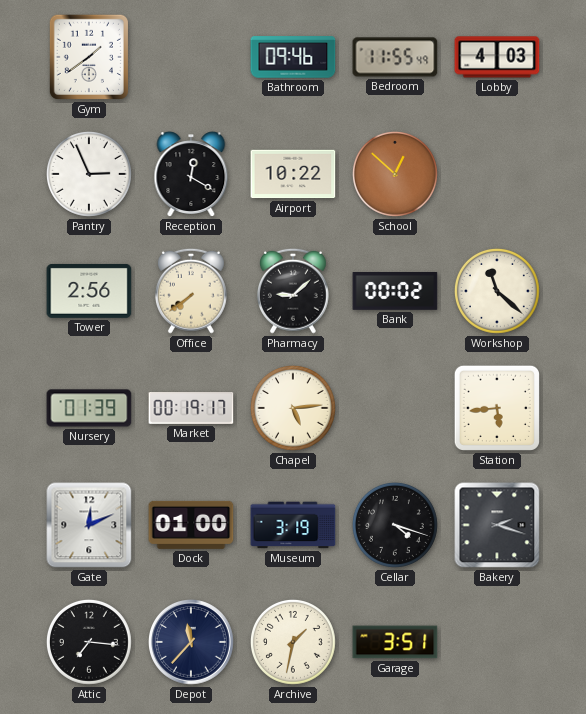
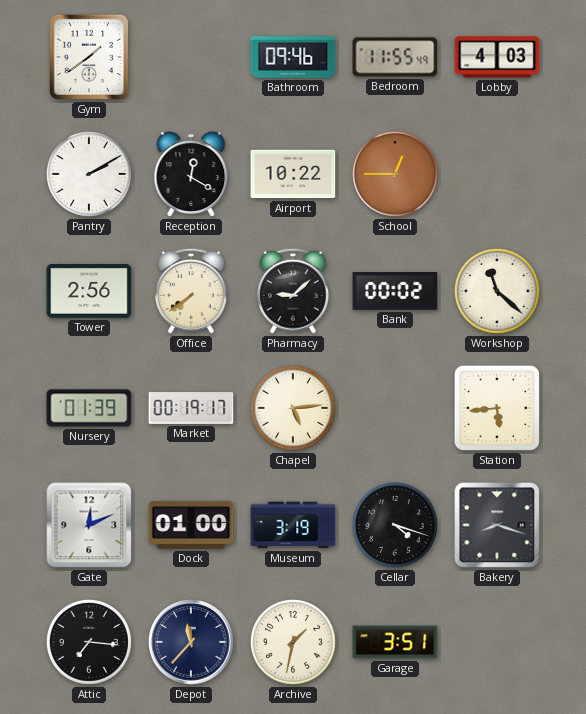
Pantry: 2:56 -> 2:10 (89, 174)
School: 12:52 -> 12:45 (395, 174)
Bakery: 2:18 -> 8:18 (497, 525)
